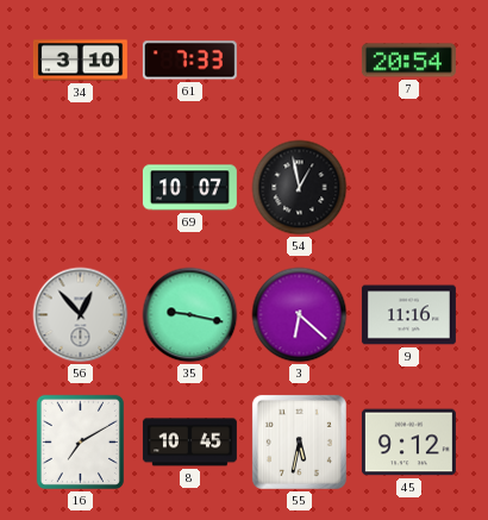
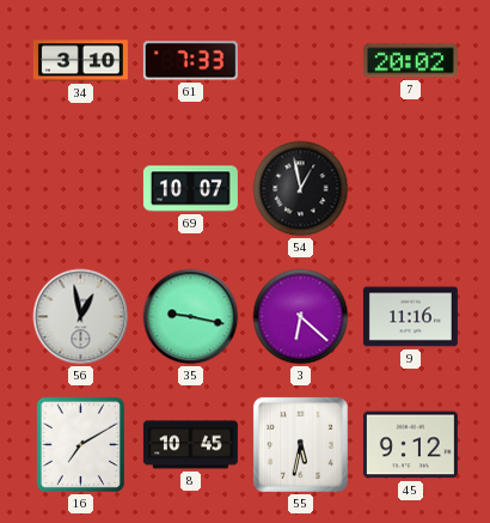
7: 20:54 -> 20:02 (410, 61)
56: 12:53 -> 12:58 (81, 317)
